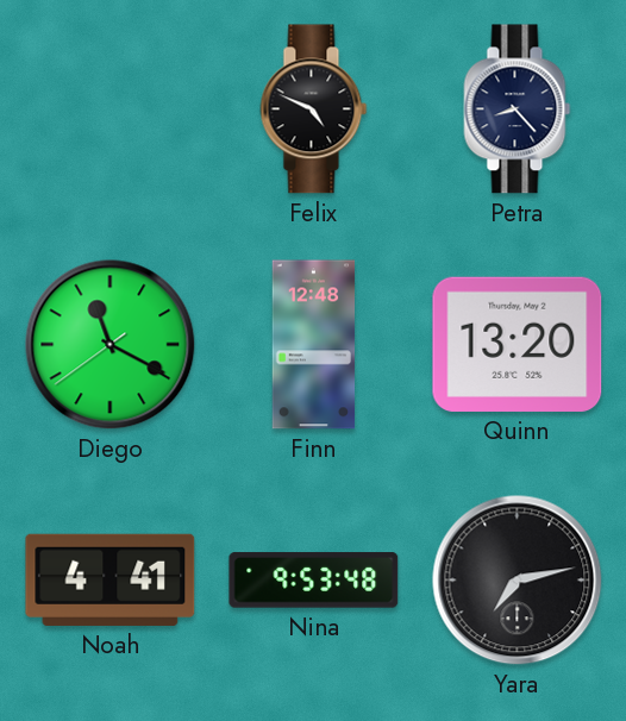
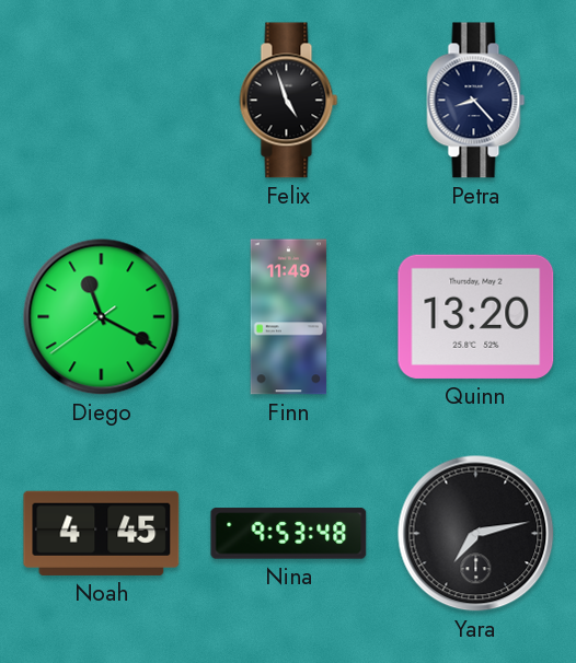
Felix: 4:49 -> 4:57 (289, 101)
Finn: 12:48 -> 11:49 (289, 317)
Noah: 4:41 -> 4:45 (102, 533)
